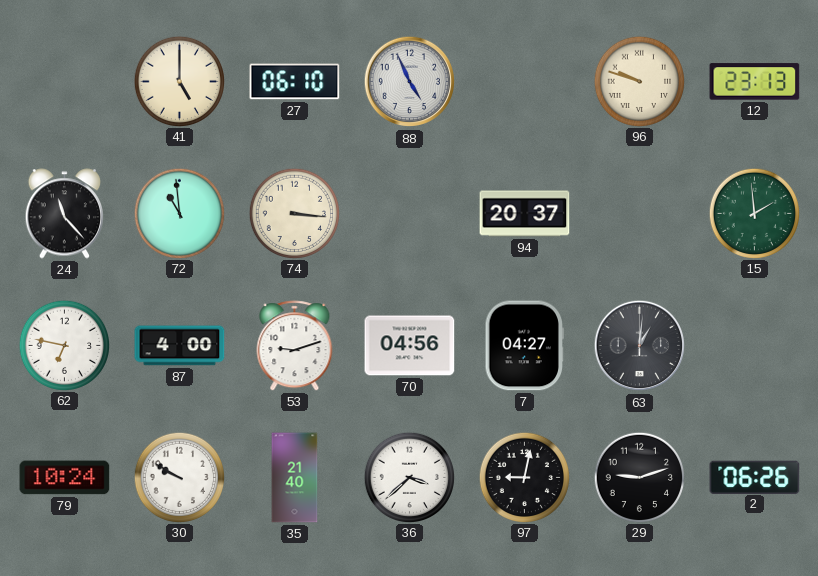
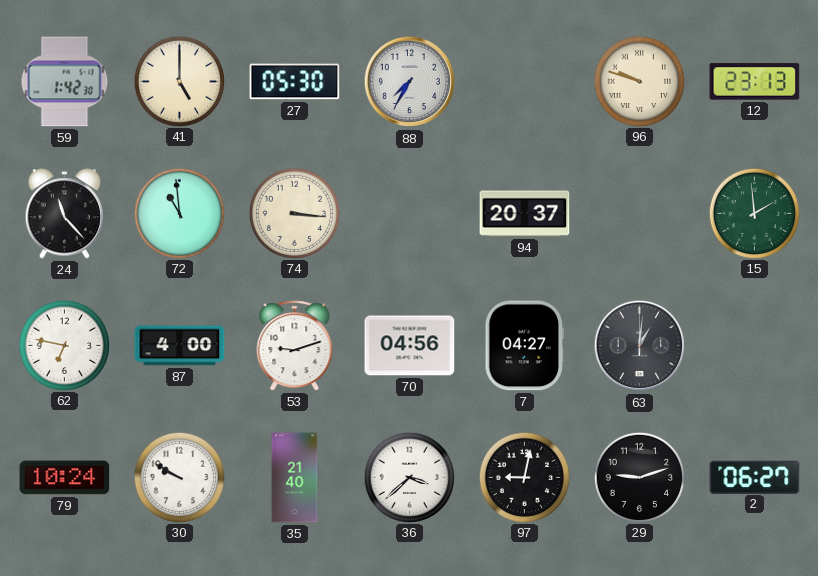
59: none -> 1:42 (65, 82)
27: 06:10 -> 05:30 (295, 82)
88: 4:56 -> 7:35 (410, 82)
2: 06:26 -> 06:27 (755, 477)
